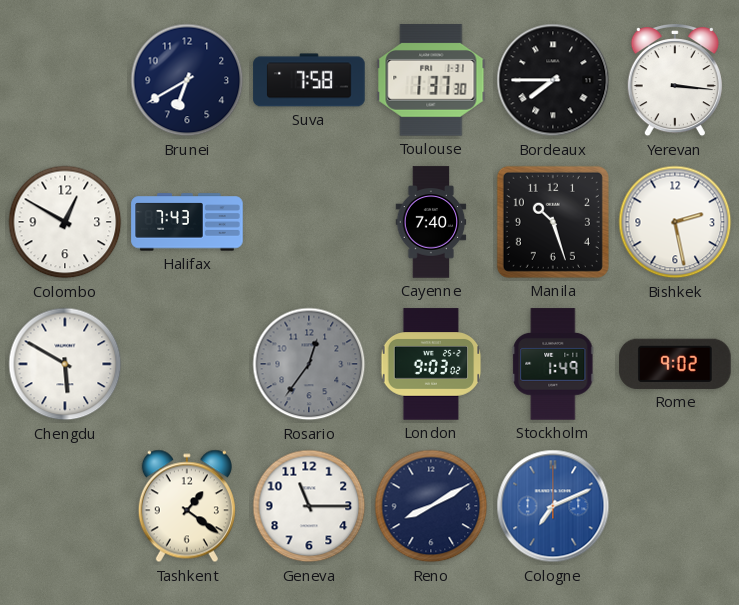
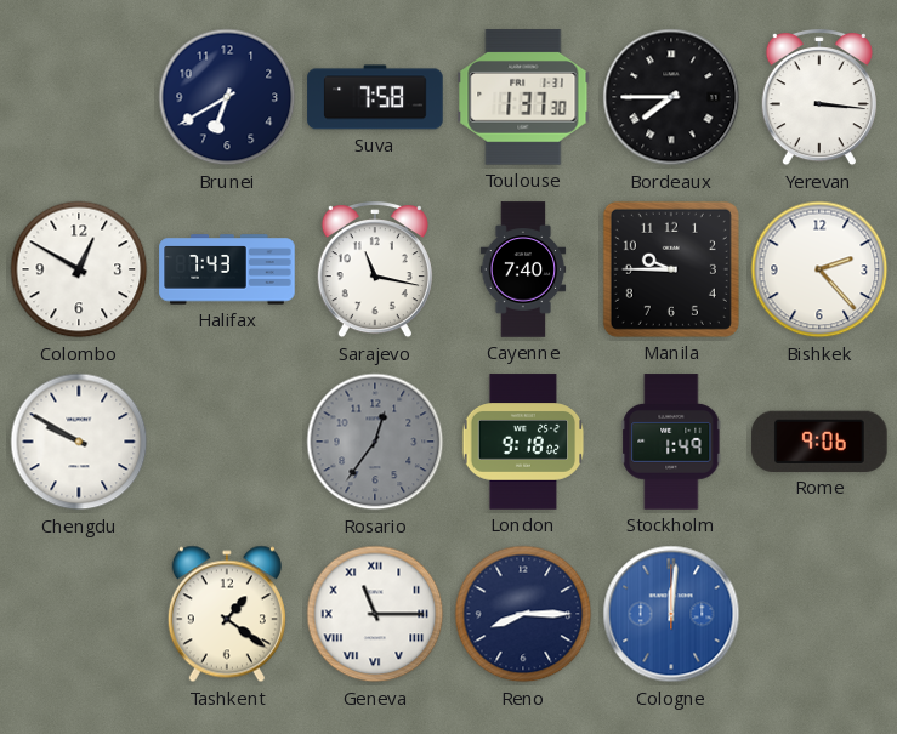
Sarajevo: none -> 11:17 (375, 271)
Manila: 10:27 -> 9:45 (671, 269)
Bishkek: 2:28 -> 2:23 (819, 269)
Chengdu: 5:50 -> 9:50 (79, 442)
London: 9:03 -> 9:18 (523, 442)
Rome: 9:02 -> 9:06 (819, 442)
Geneva numerals: Arabic -> Roman (375, 614)
Reno: 8:10 -> 8:15 (523, 614)
Cologne: 7:11 -> 12:01 (671, 614)
